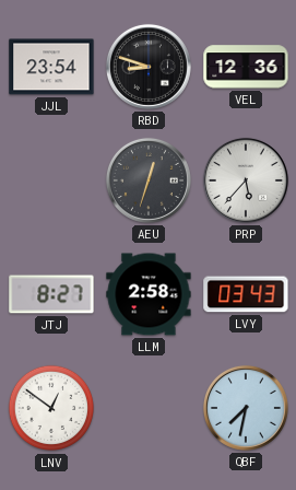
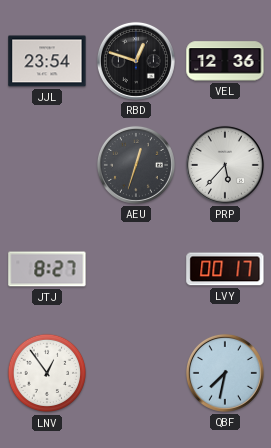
RBD: 8:48 -> 12:48 (136, 61)
LLM: 2:58 -> none (149, 294)
LVY: 03:43 -> 00:17 (225, 269)
LNV: 12:51 -> 12:54 (47, 373)
